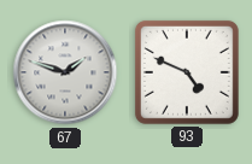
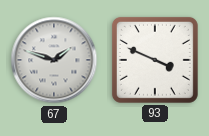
93: 4:49 -> 3:49 (155, 60)
